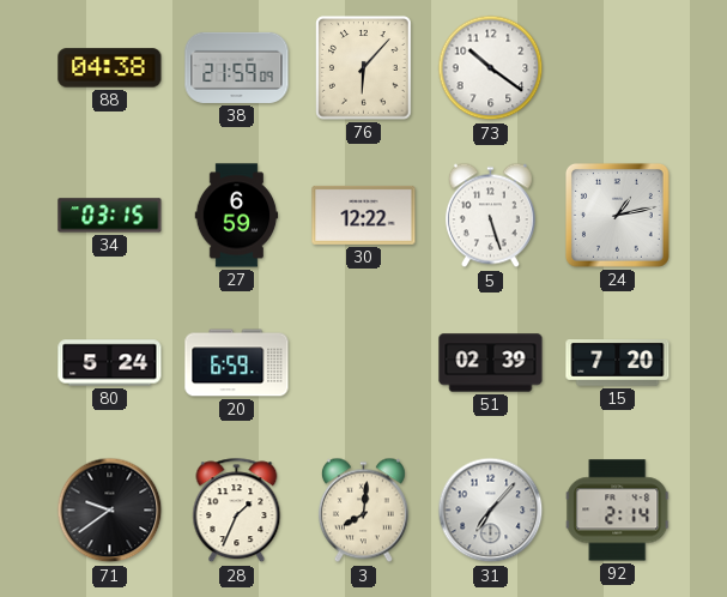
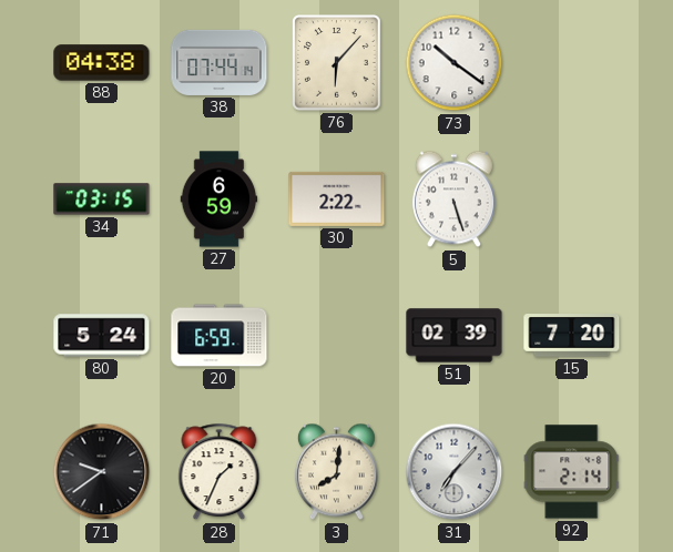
38: 21:59 -> 07:44 (220, 62)
30: 12:22 -> 2:22 (337, 198)
24: 1:13 -> none (617, 215)
